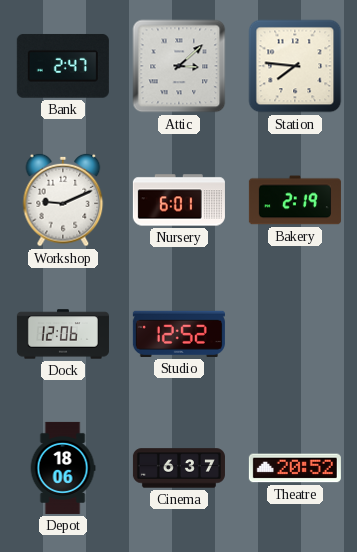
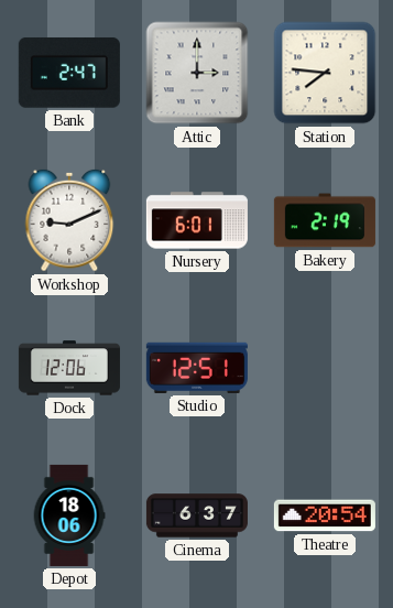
Attic: 3:08 -> 3:00 (197, 73)
Studio: 12:52 -> 12:51 (197, 368)
Theatre: 20:52 -> 20:54 (325, 515)
